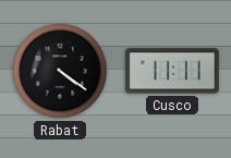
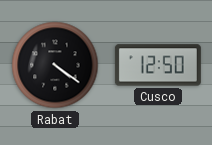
Cusco: 11:11 -> 12:50 (158, 65)
